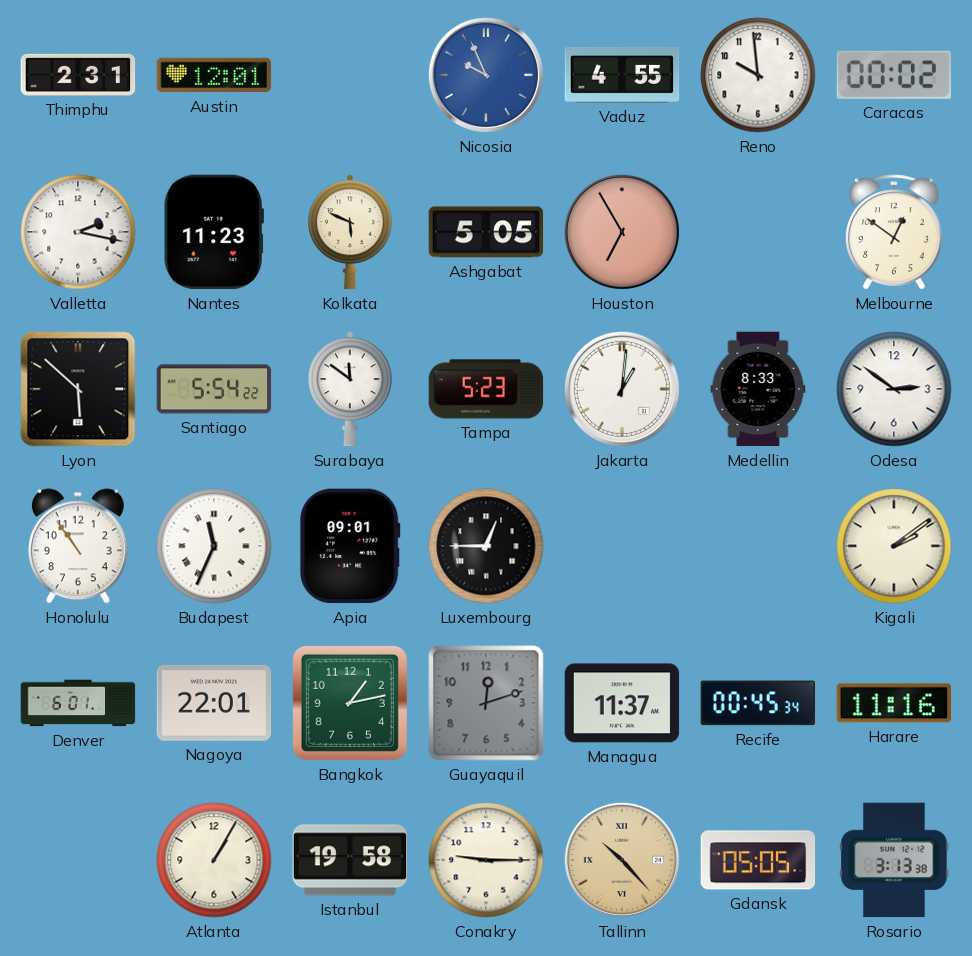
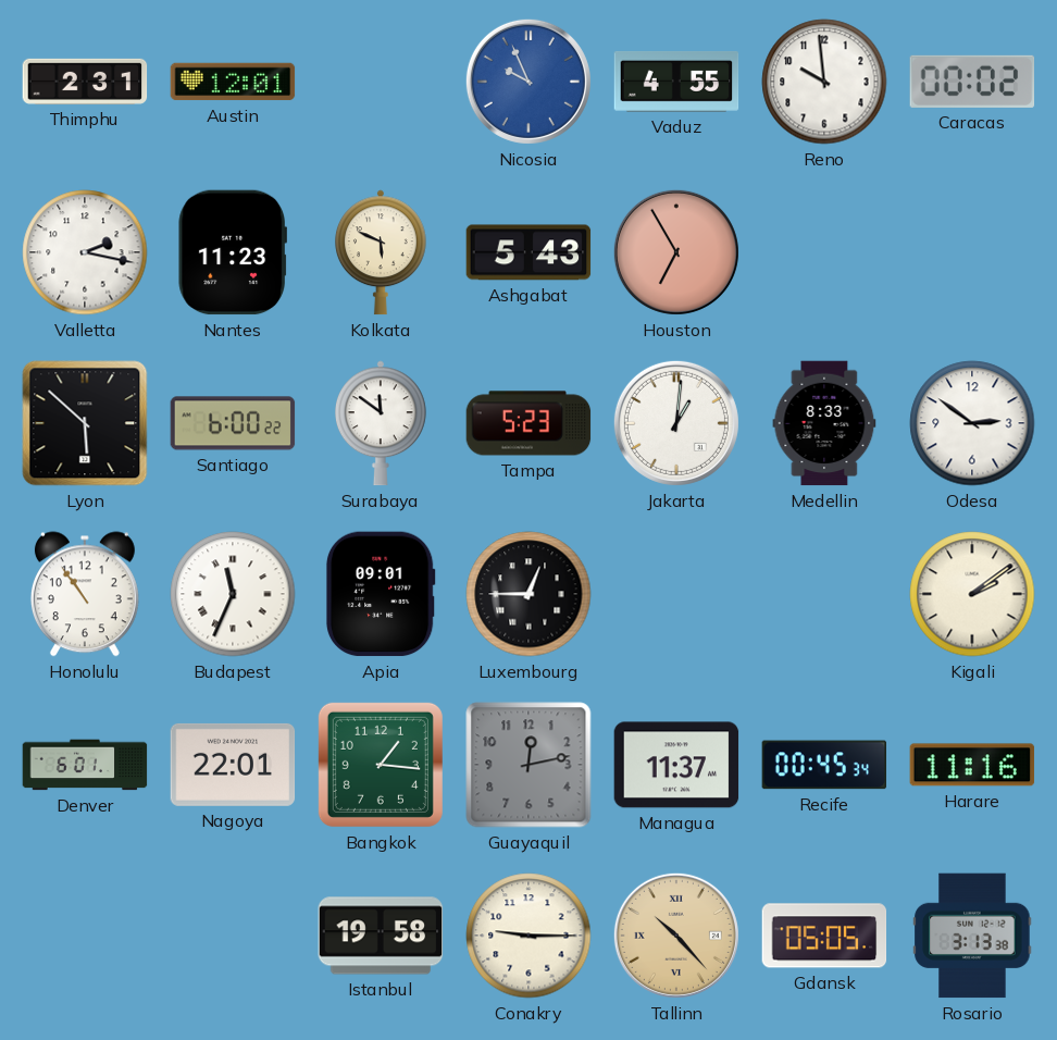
Ashgabat: 5:05 -> 5:43 (528, 252)
Melbourne: 12:51 -> none (894, 232)
Santiago: 5:54 -> 6:00 (233, 423)
Bangkok: 1:13 -> 1:16 (381, 765)
Guayaquil: 12:12 -> 12:13 (528, 765)
Atlanta: 1:05 -> none (214, 860)
